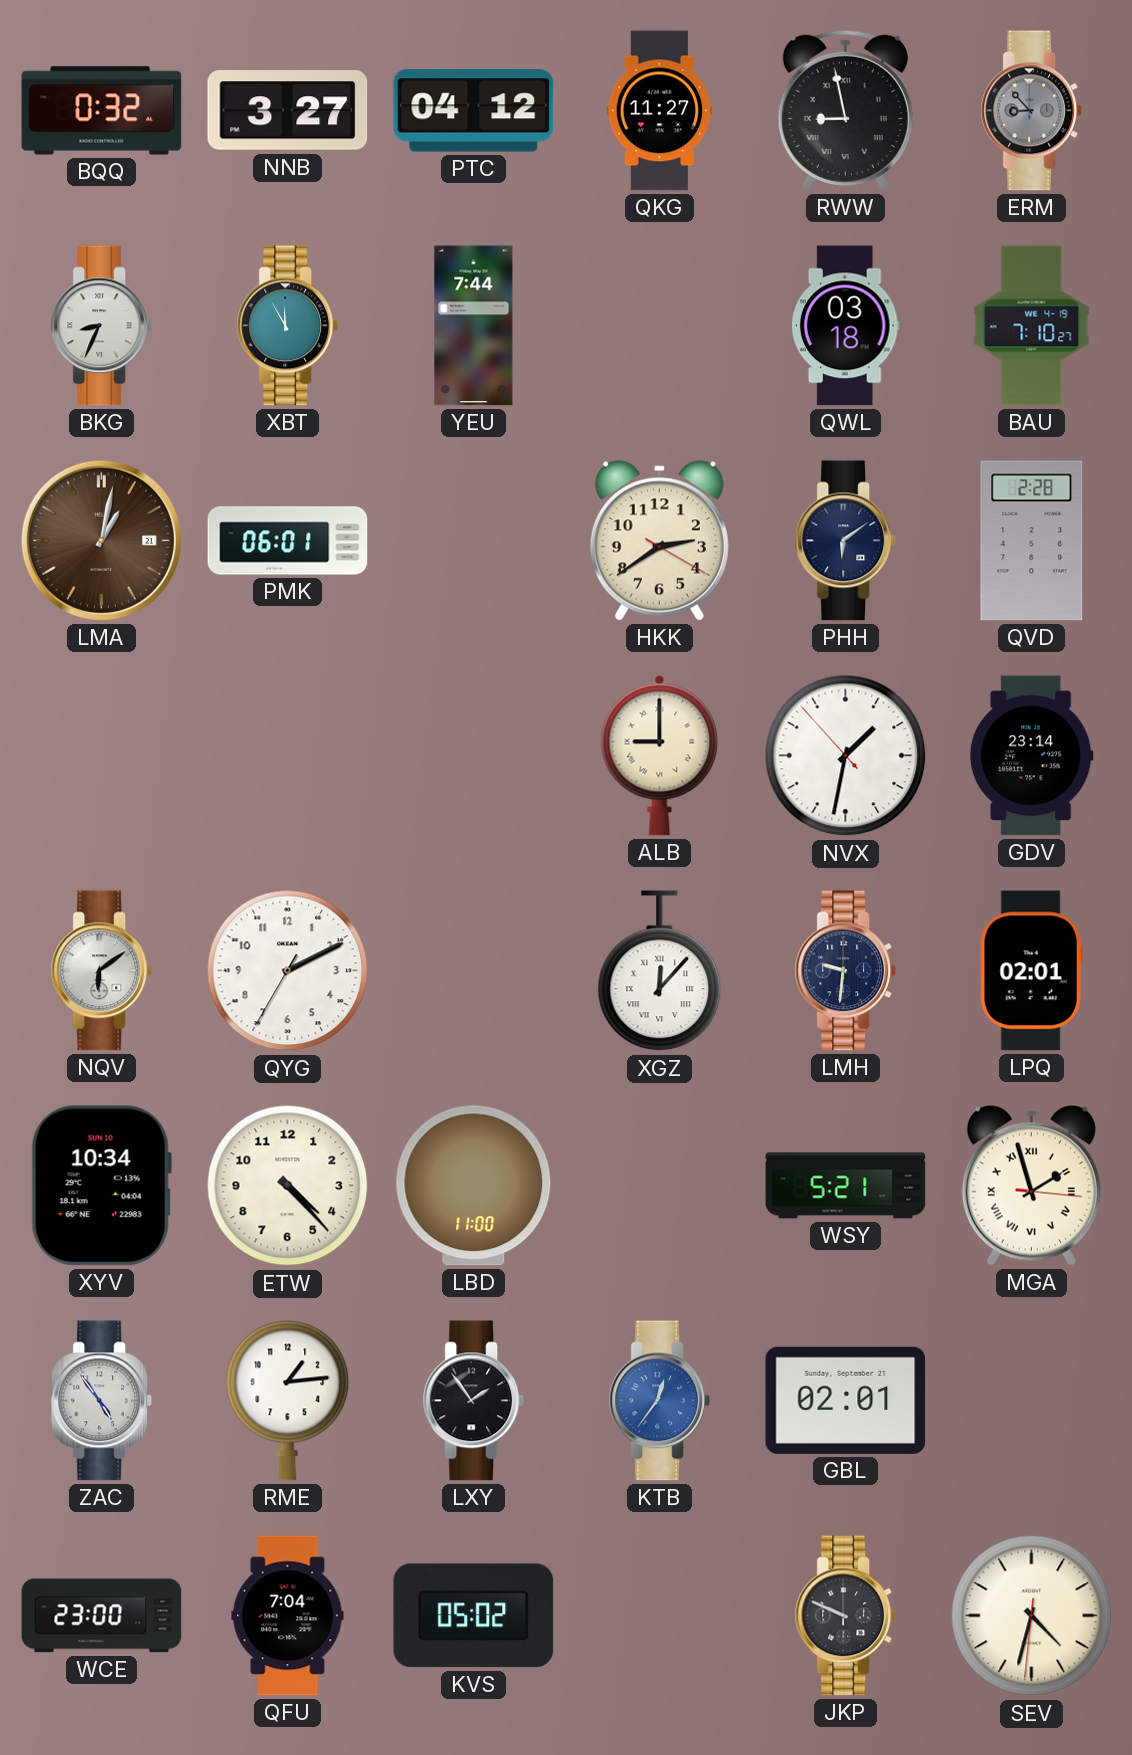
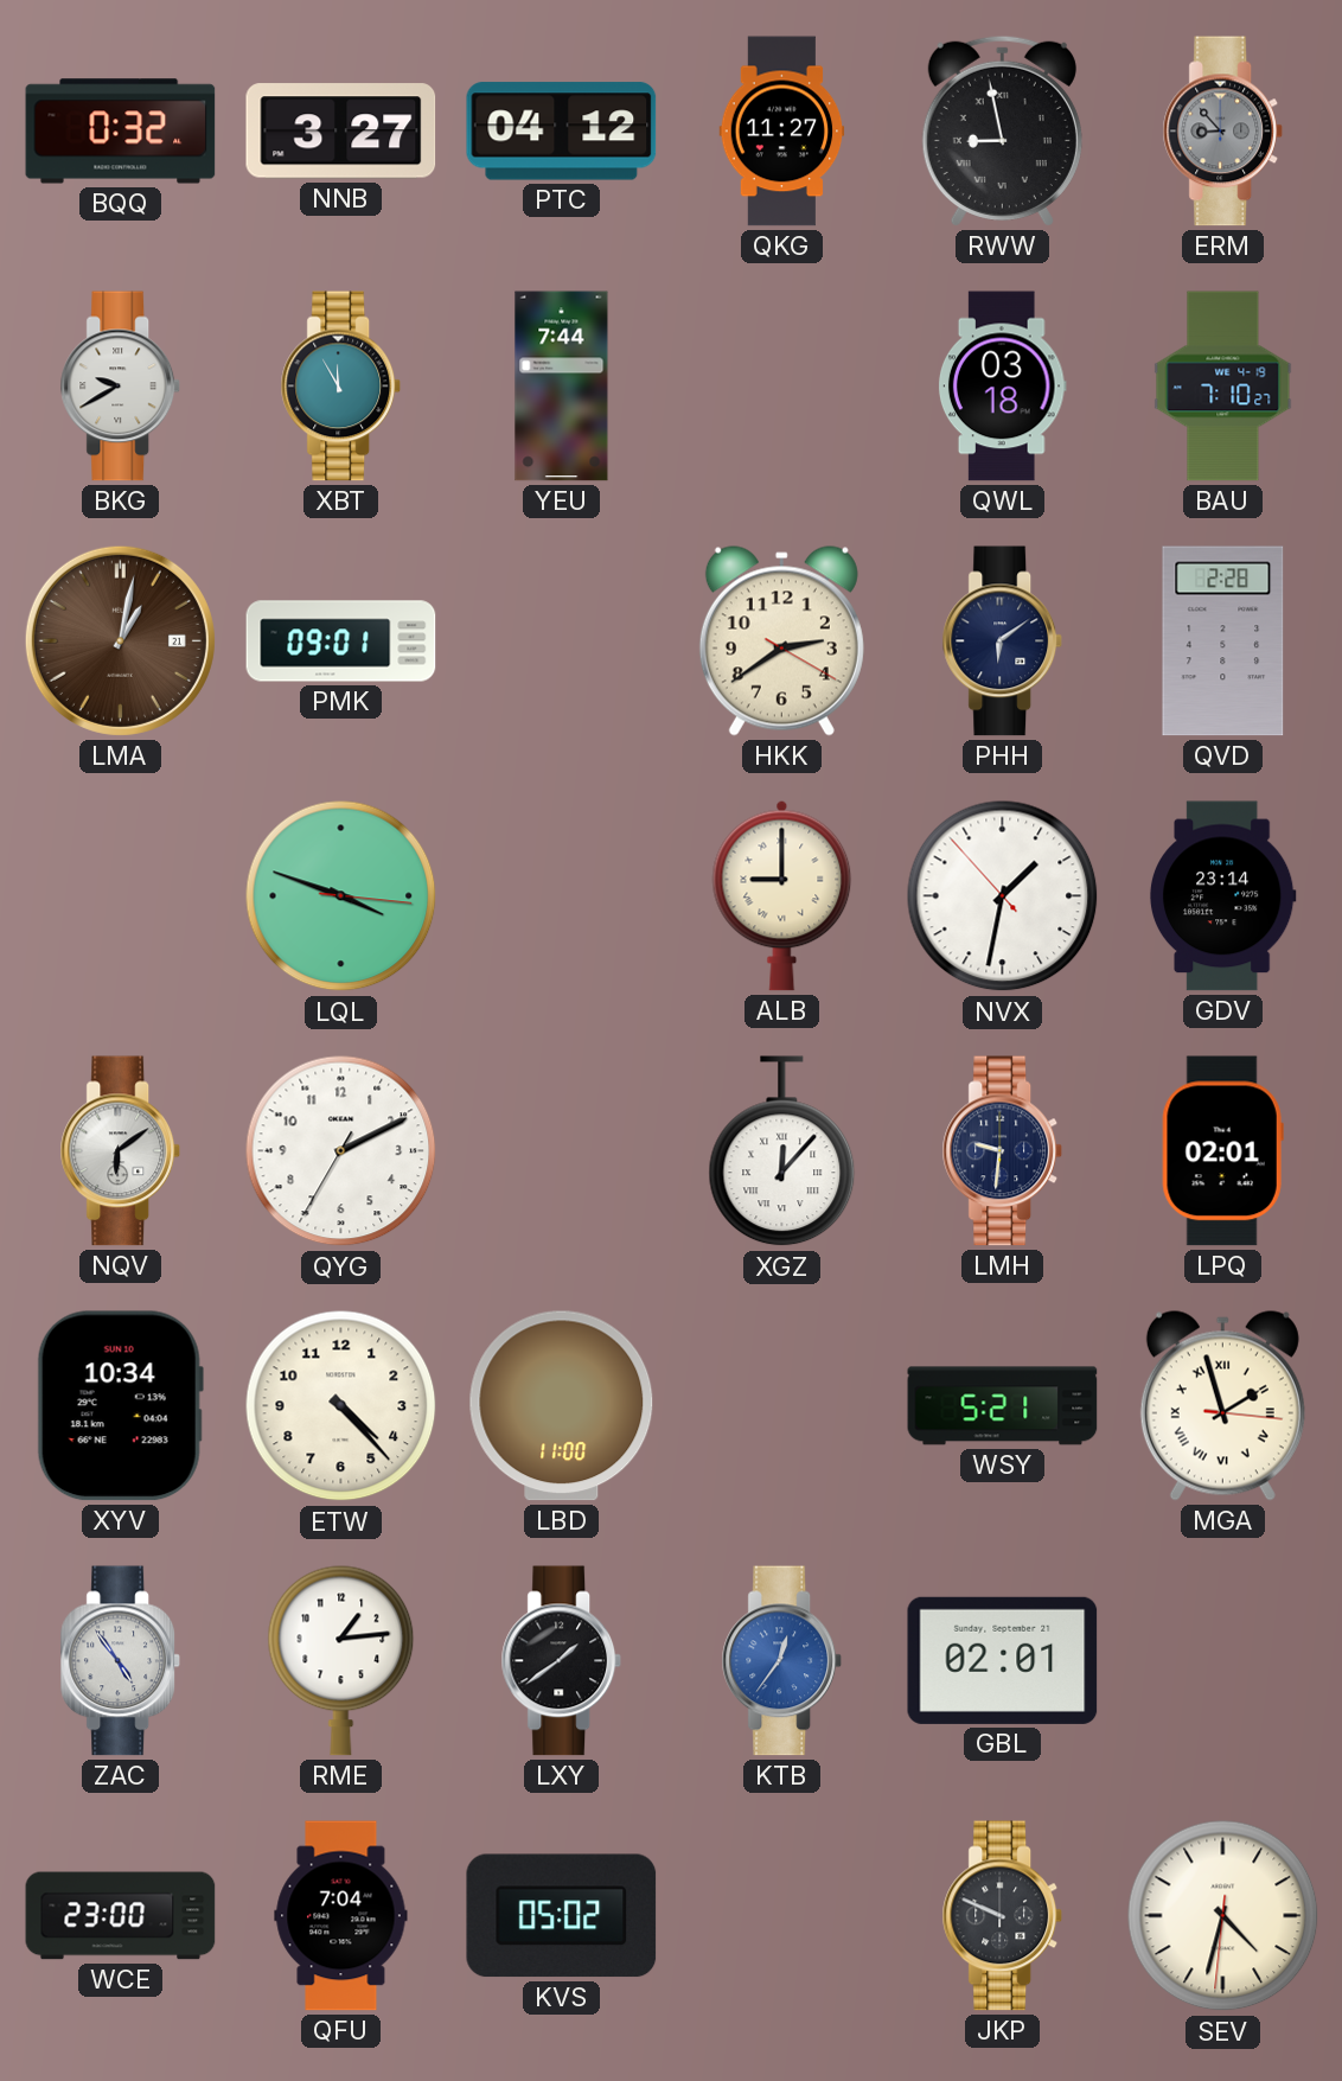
BKG: 8:34 -> 9:40 (121, 387)
PMK: 06:01 -> 09:01 (341, 641)
LQL: none -> 3:48 (341, 896)
LXY: 1:54 -> 1:39 (562, 1661)
